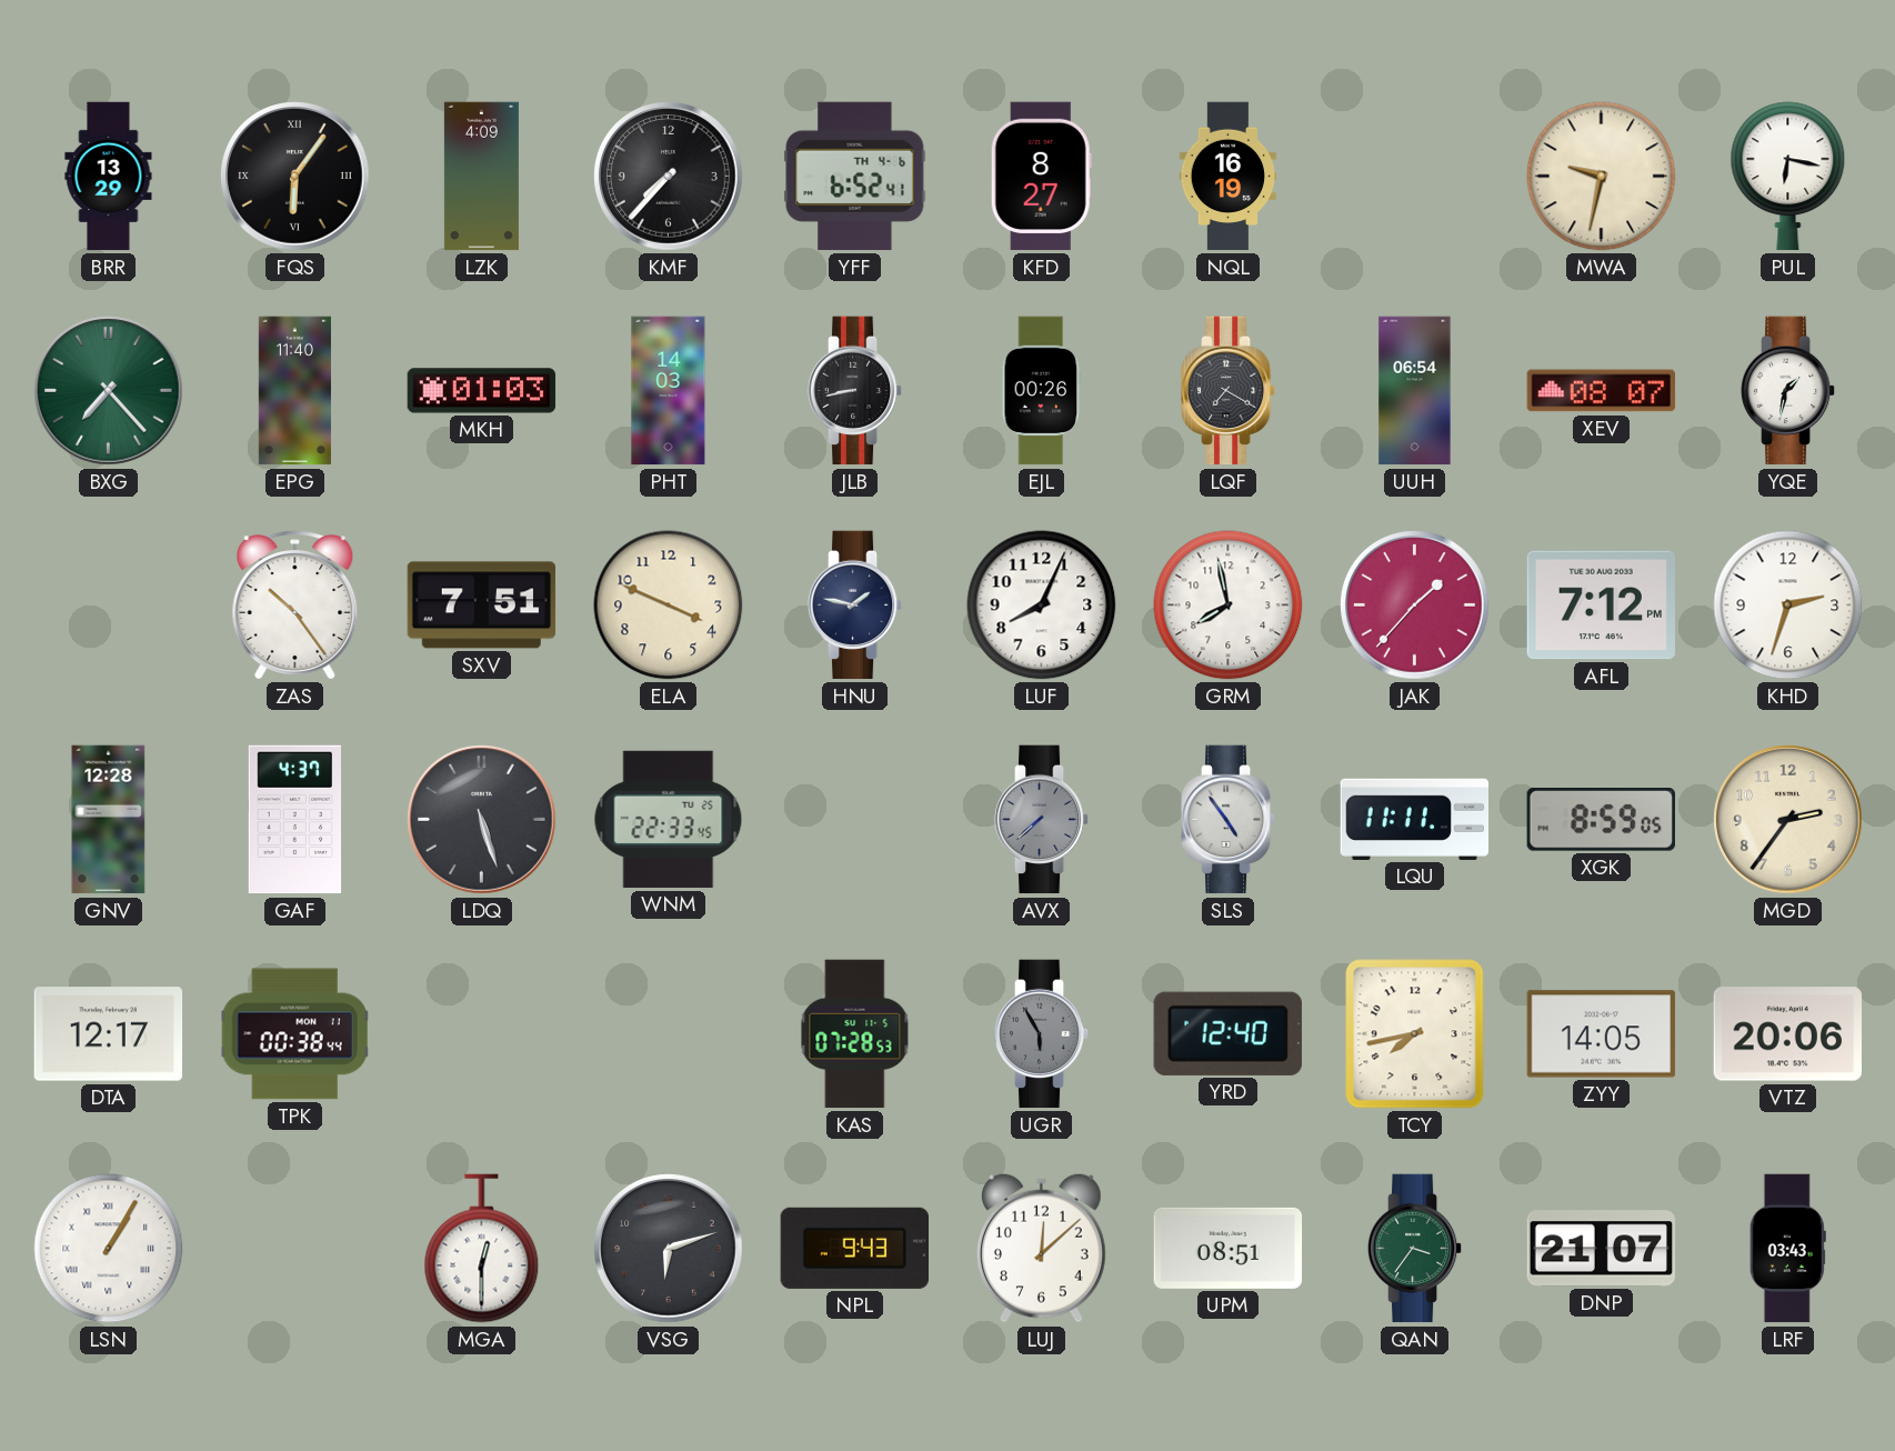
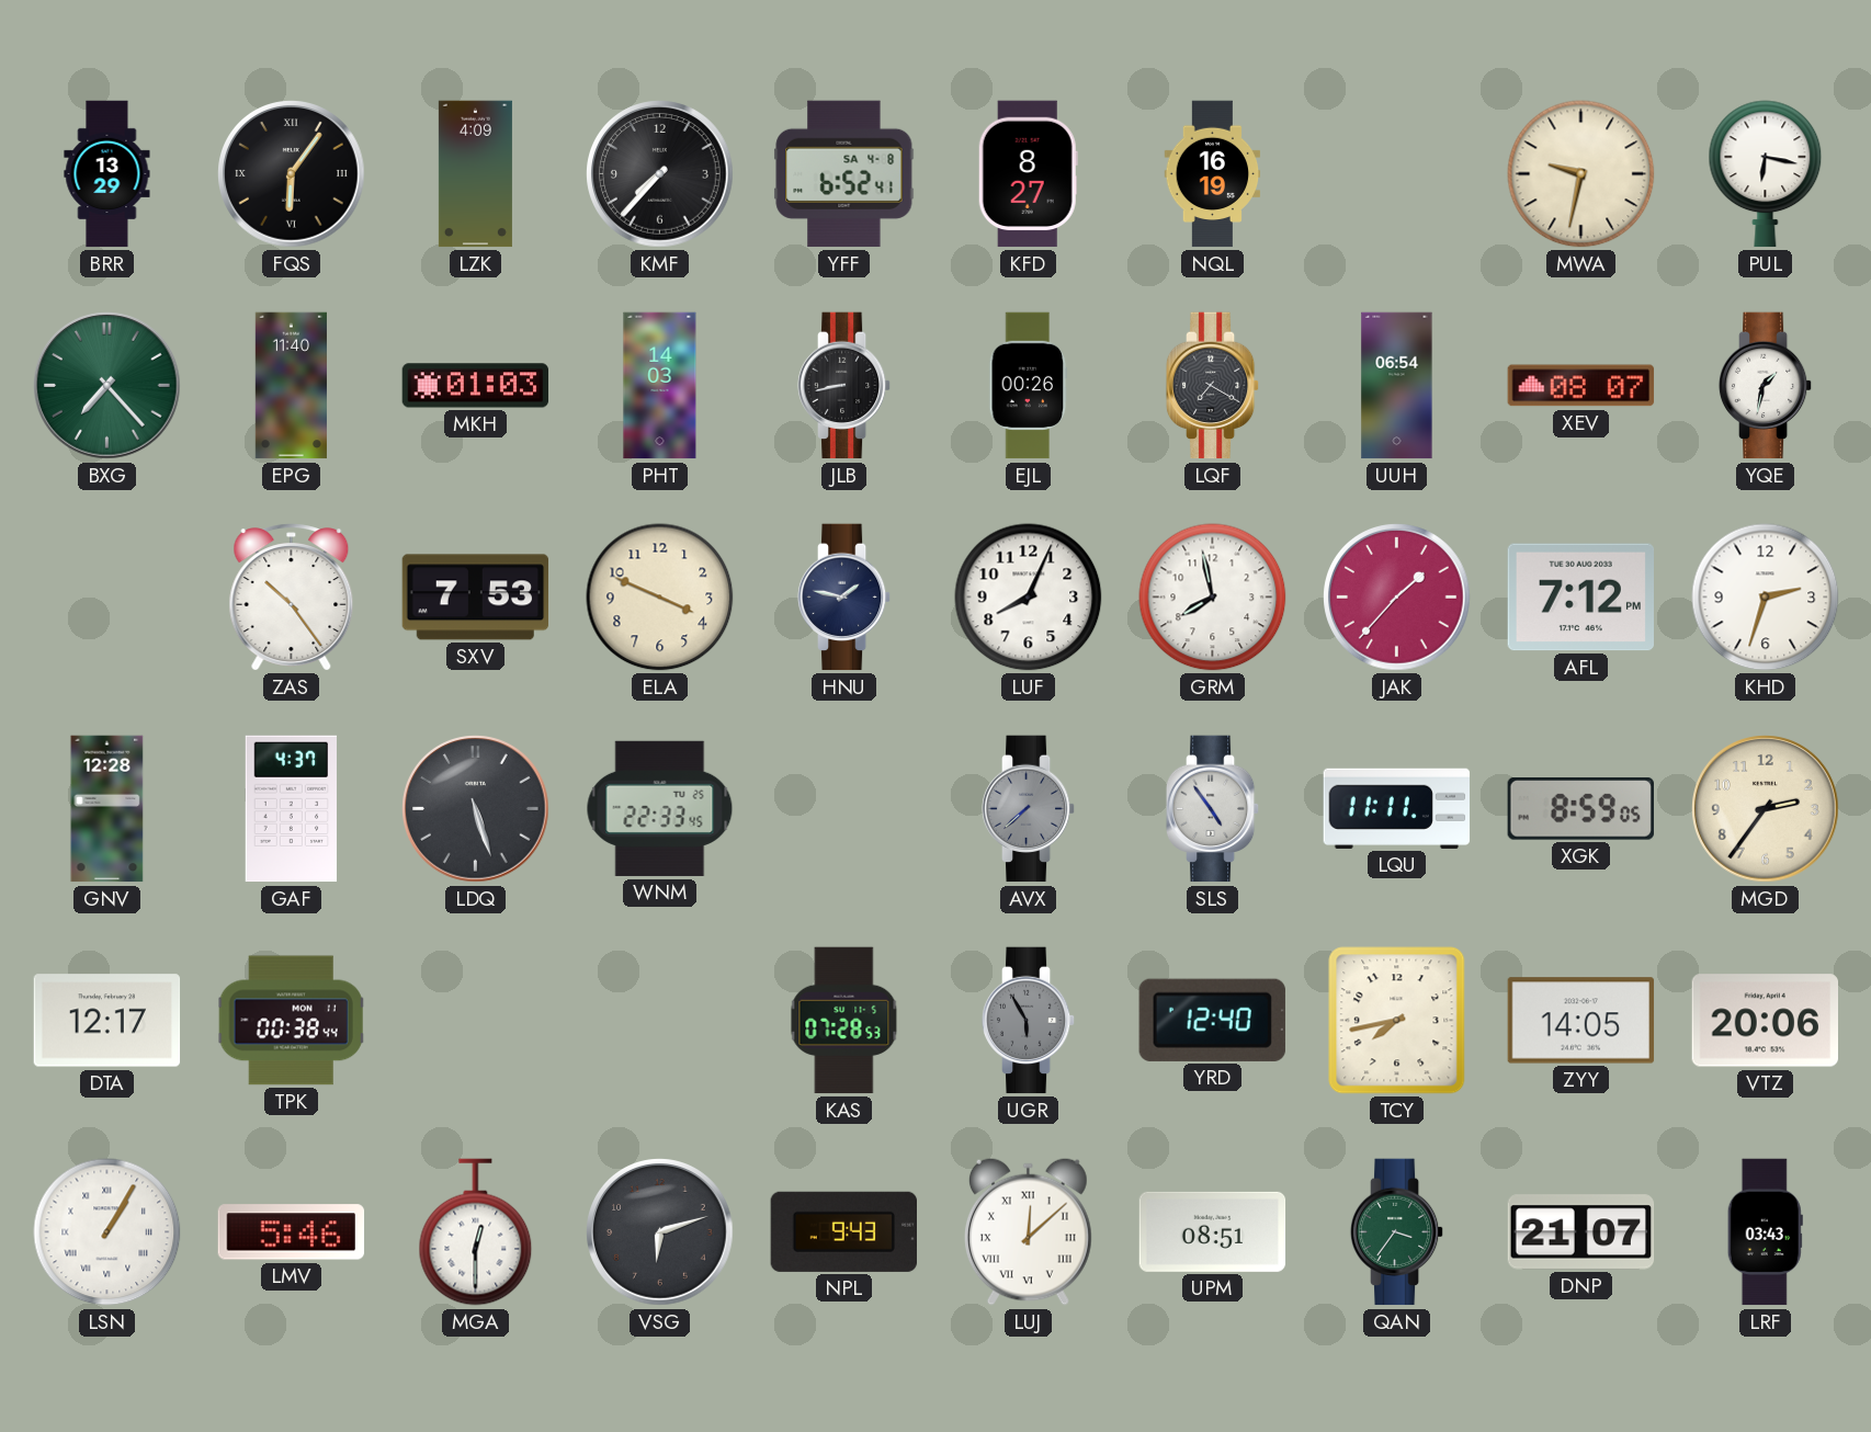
YFF date: TH 4-6 -> SA 4-8 (844, 174)
SXV: 7:51 -> 7:53 (476, 598)
LMV: none -> 5:46 (292, 1232)
LUJ numerals: Arabic -> Roman (1028, 1231)
